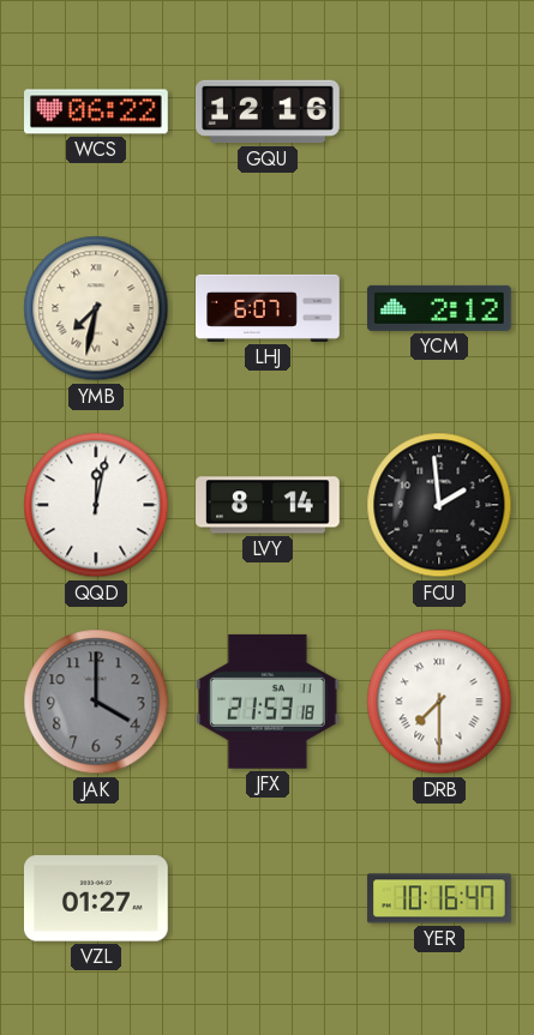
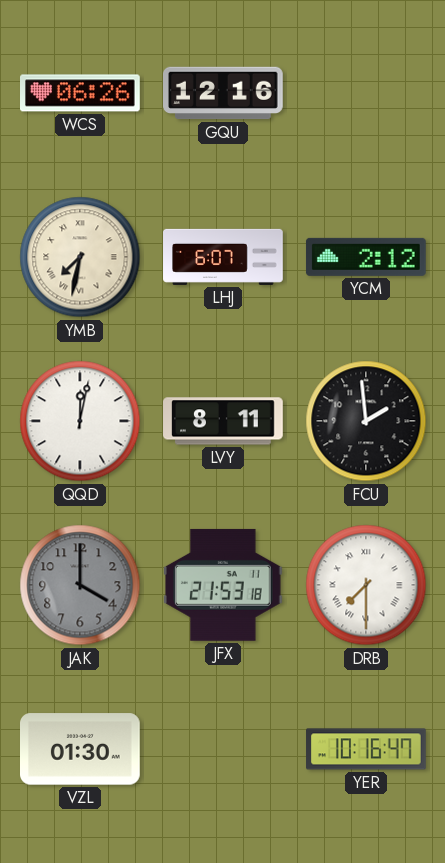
WCS: 06:22 -> 06:26 (81, 93)
LVY: 8:14 -> 8:11 (223, 421)
VZL: 01:27 -> 01:30 (81, 749)
